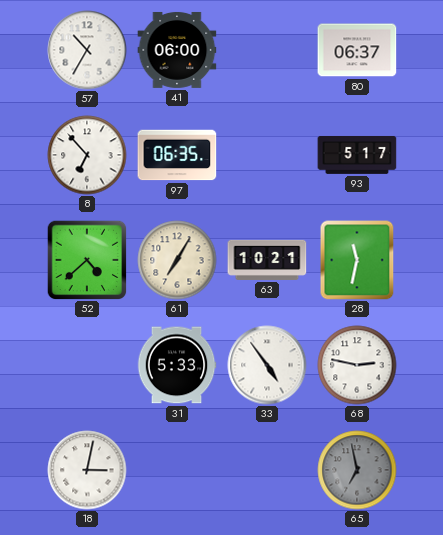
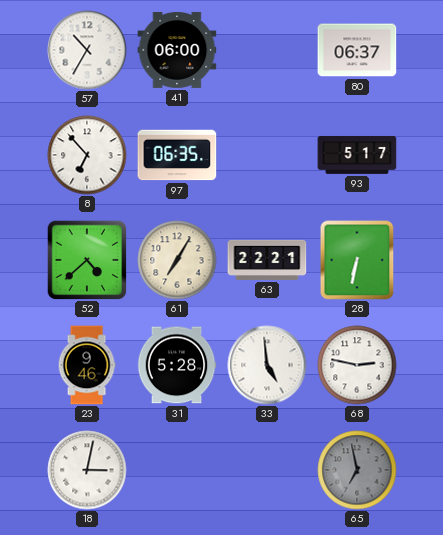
63: 10:21 -> 22:21 (267, 260)
28: 11:32 -> 6:32 (357, 260)
23: none -> 9:46 (87, 365)
31: 5:33 -> 5:28 (177, 365)
33: 4:54 -> 4:59 (267, 365)
